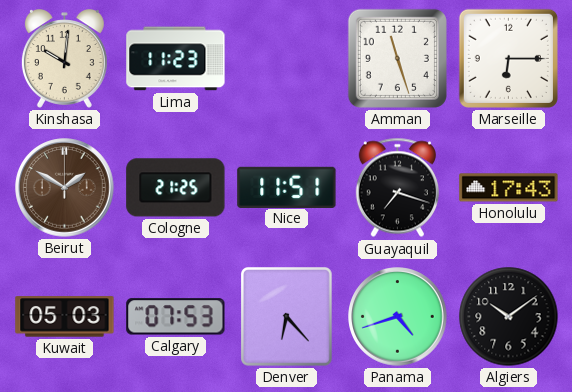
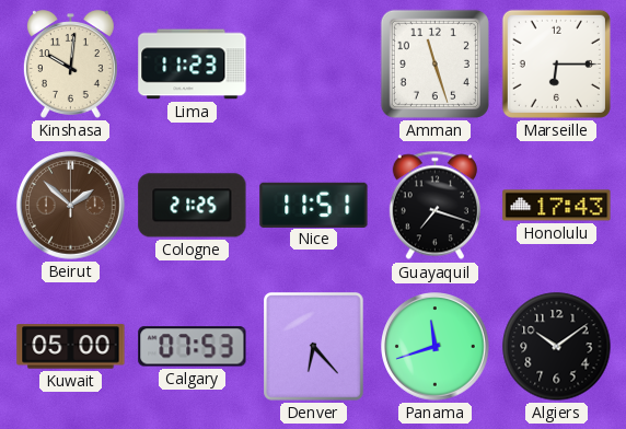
Beirut: 1:50 -> 1:52 (71, 206)
Kuwait: 05:03 -> 05:00 (71, 347)
Panama: 4:42 -> 11:42 (436, 347)
